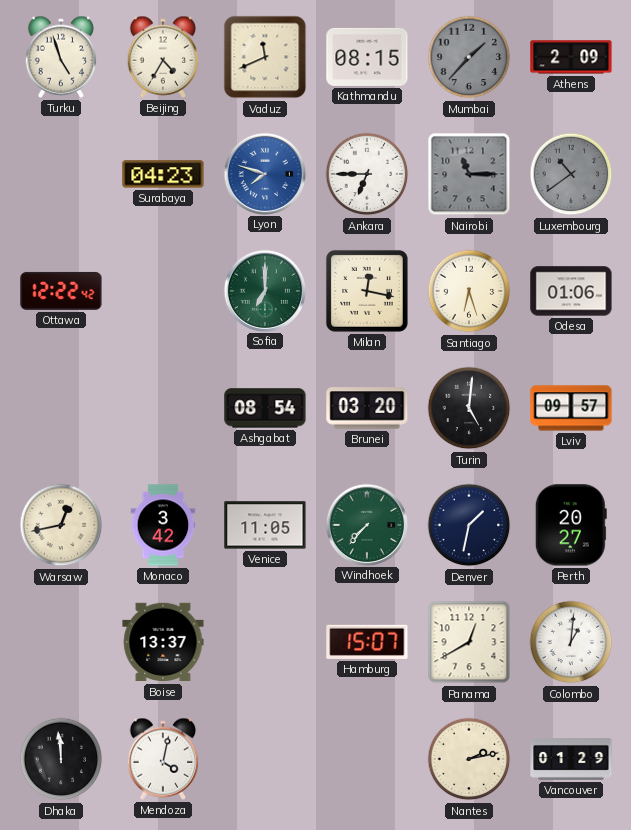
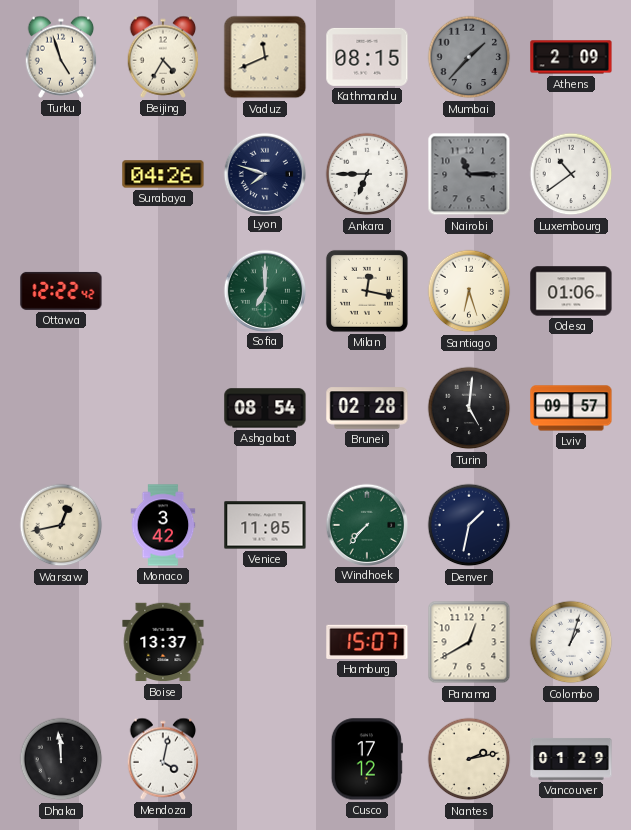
Surabaya: 04:23 -> 04:26 (163, 174)
Lyon dial: blue -> navy (264, 173)
Luxembourg dial: grey -> white (571, 174)
Brunei: 03:20 -> 02:28 (367, 408)
Perth: 20:27 -> none (571, 525)
Colombo: 1:01 -> 1:03 (571, 642)
Cusco: none -> 17:12 (367, 759)
